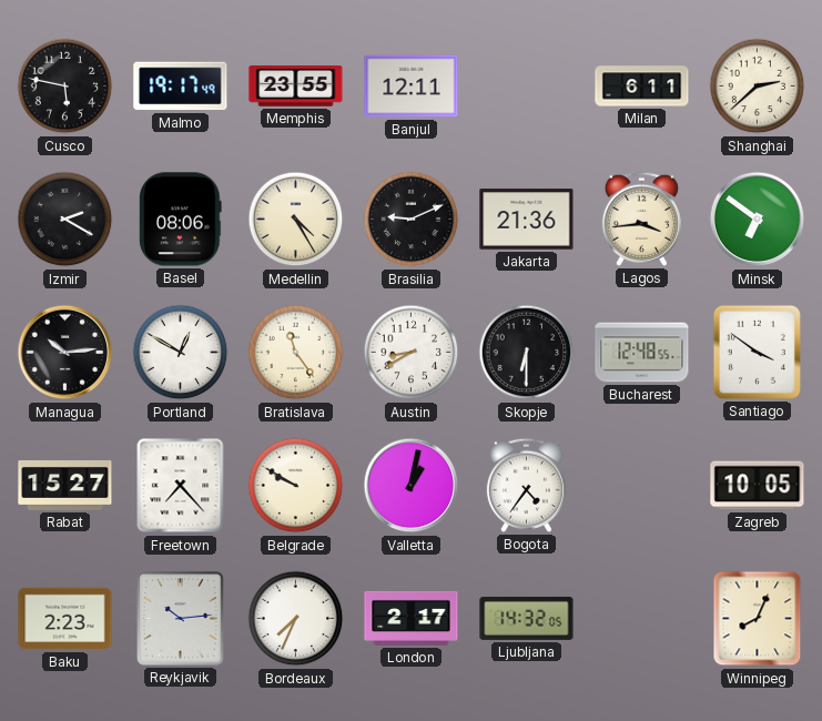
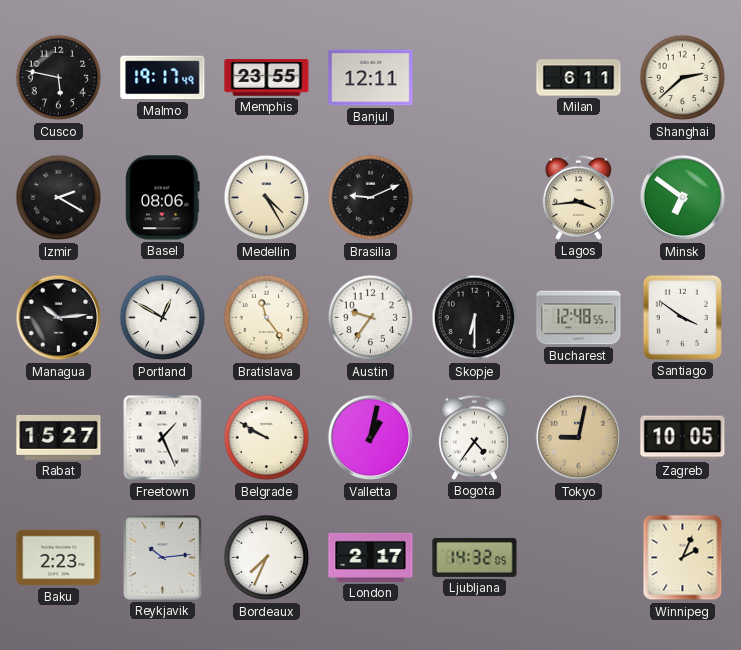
Jakarta: 21:36 -> none (527, 220)
Austin: 8:40 -> 9:36 (371, 318)
Freetown: 7:23 -> 1:26 (163, 438)
Tokyo: none -> 9:02 (579, 438)
Winnipeg: 8:04 -> 2:04 (683, 558)
